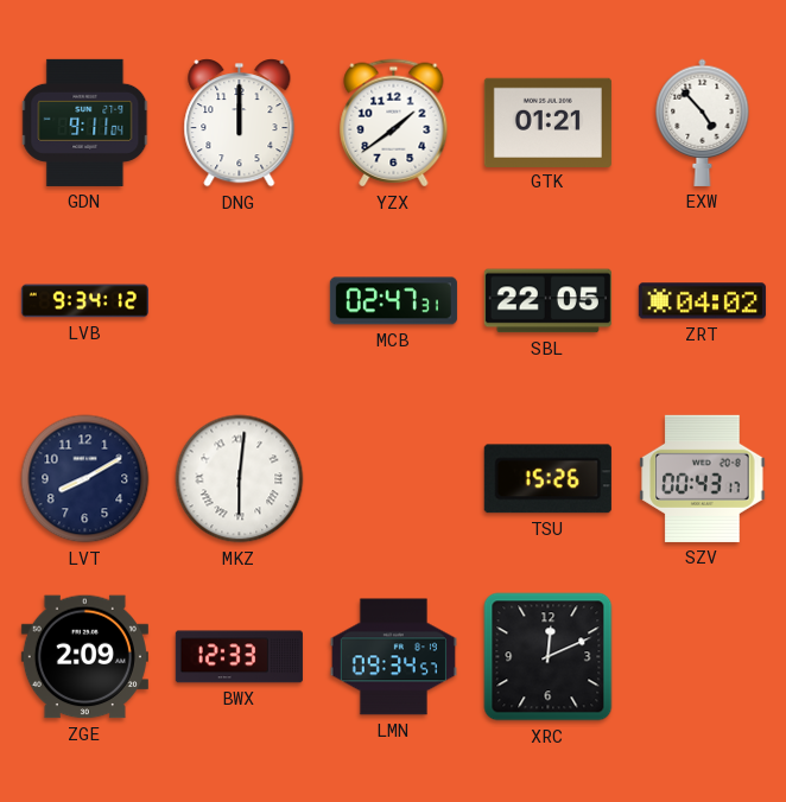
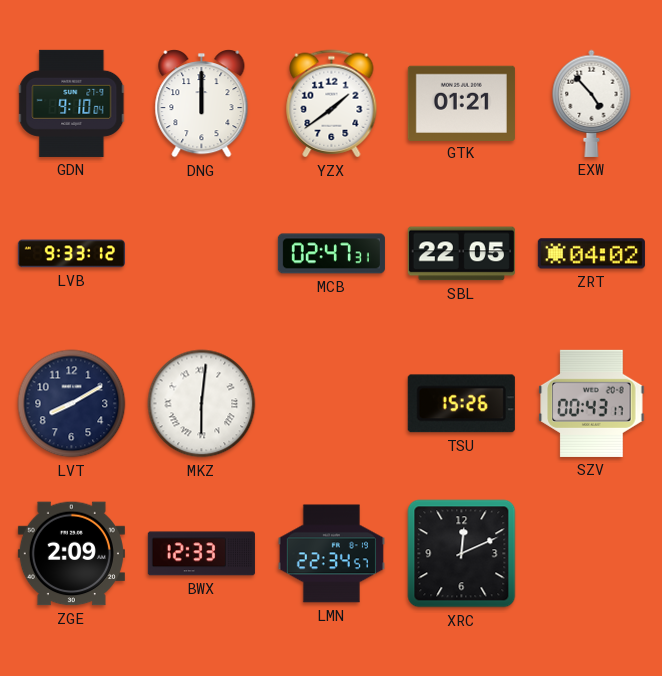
GDN: 9:11 -> 9:10 (72, 103)
LVB: 9:34 -> 9:33 (71, 254)
LMN: 09:34 -> 22:34 (331, 554)
